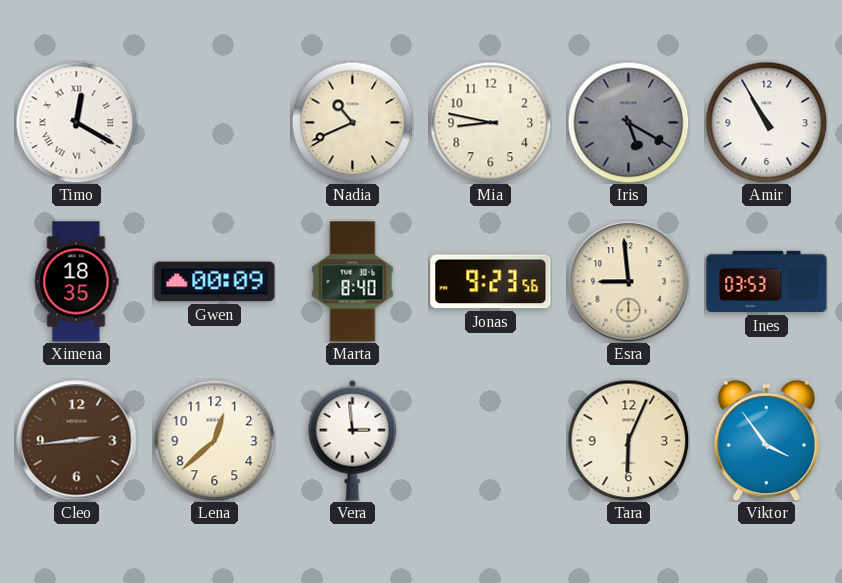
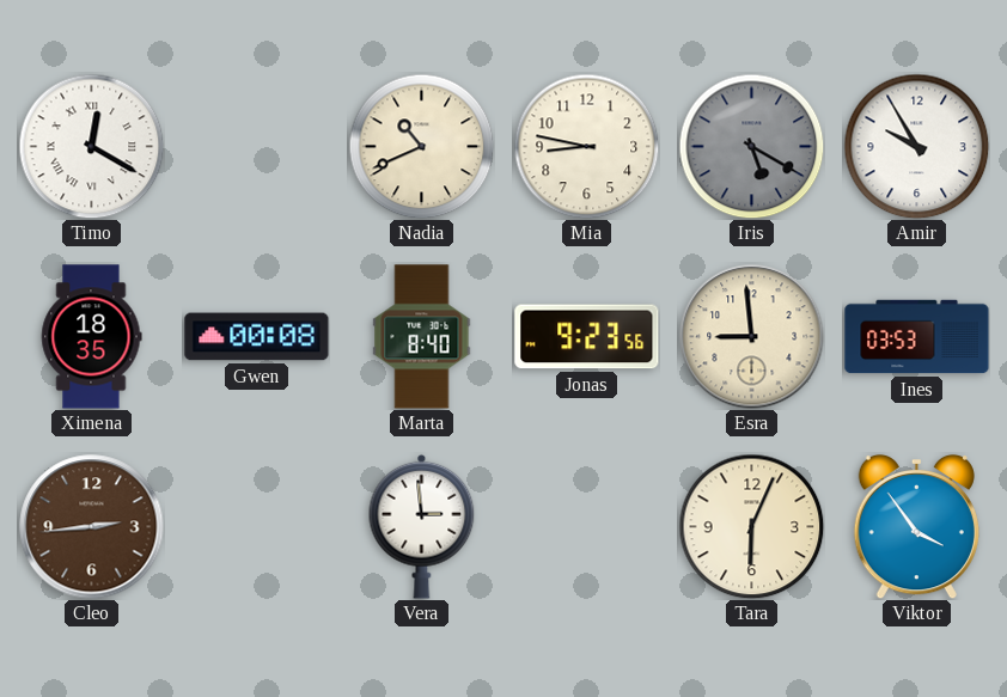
Amir: 10:55 -> 9:55 (916, 146)
Gwen: 00:09 -> 00:08 (257, 337)
Lena: 12:38 -> none (214, 440)
